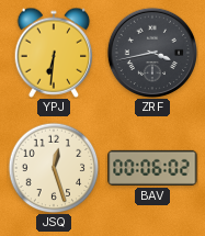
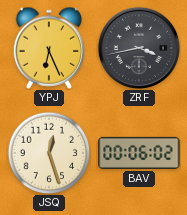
YPJ: 6:31 -> 6:26 (49, 48)
